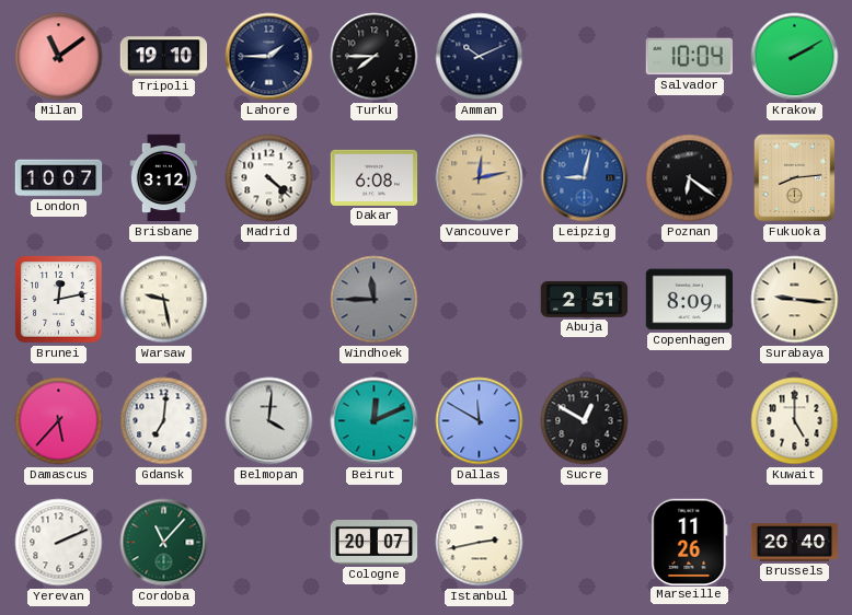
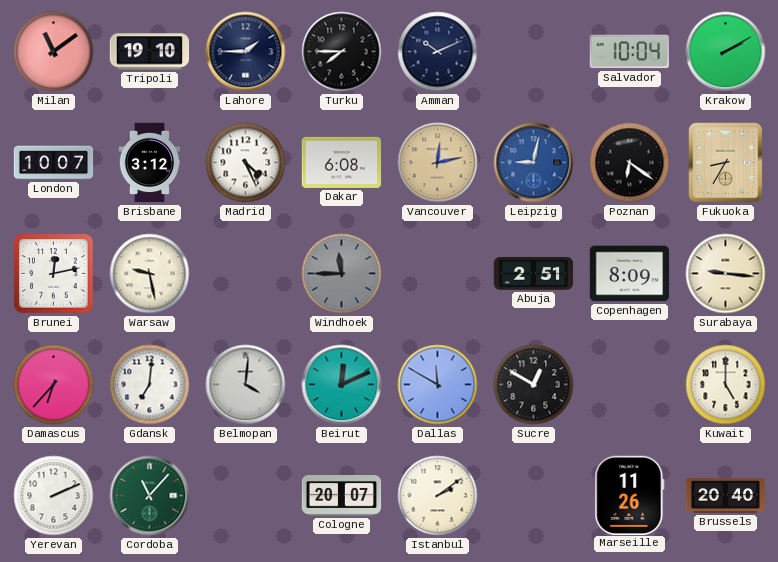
Madrid: 4:22 -> 4:26 (246, 163)
Fukuoka: 8:14 -> 8:35 (726, 163)
Damascus: 5:37 -> 6:37 (54, 385)
Istanbul: 2:43 -> 2:09 (438, 496)
